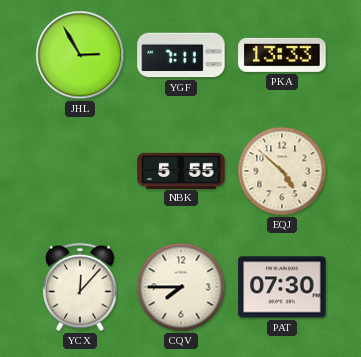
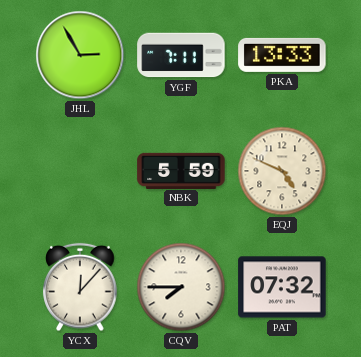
NBK: 5:55 -> 5:59 (181, 170)
EQJ: 4:52 -> 4:49 (282, 171)
PAT: 07:30 -> 07:32 (282, 287)
